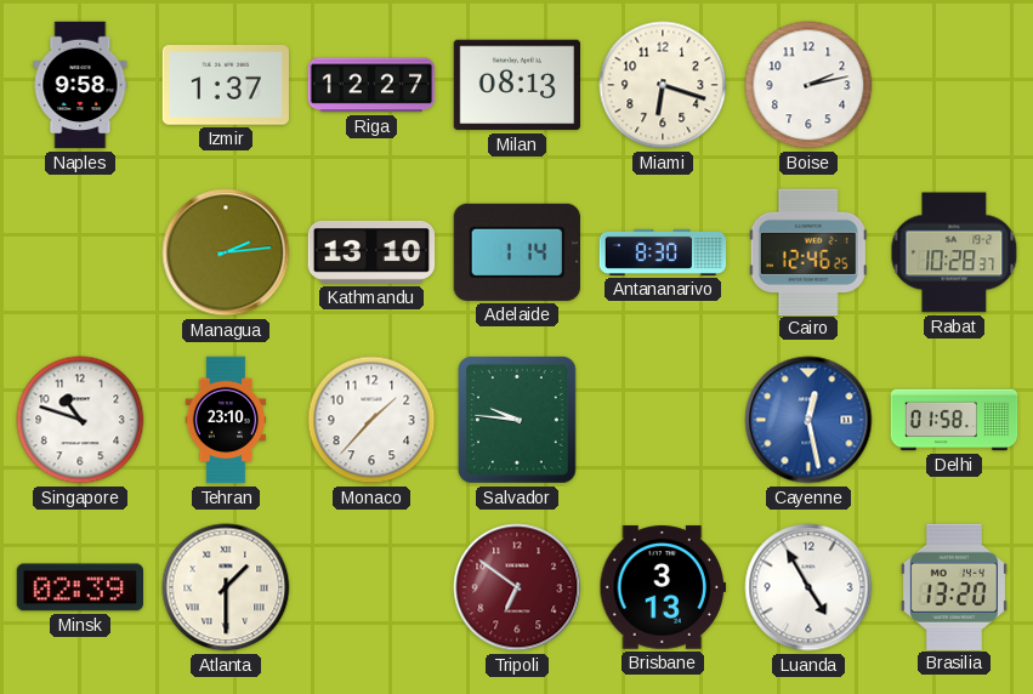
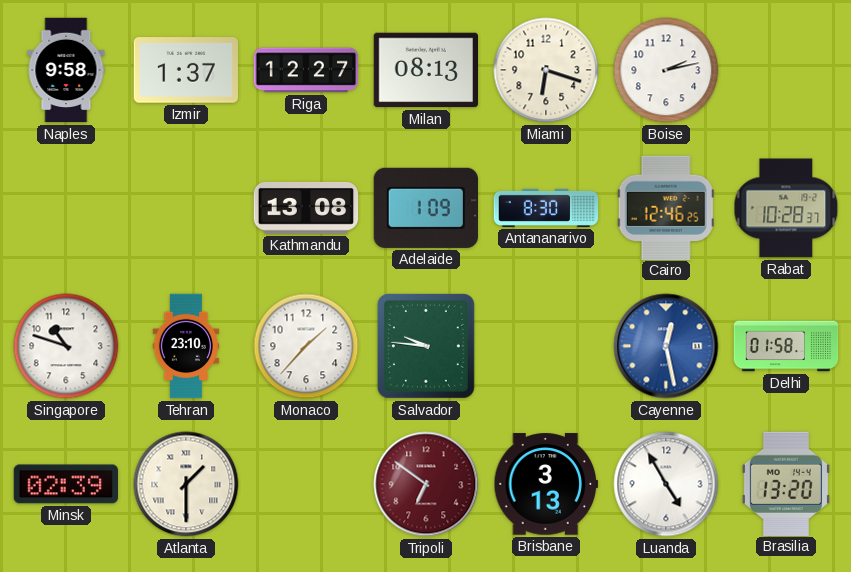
Managua: 2:14 -> none (226, 252)
Kathmandu: 13:10 -> 13:08 (306, 209)
Adelaide: 1:14 -> 1:09 (426, 208)
